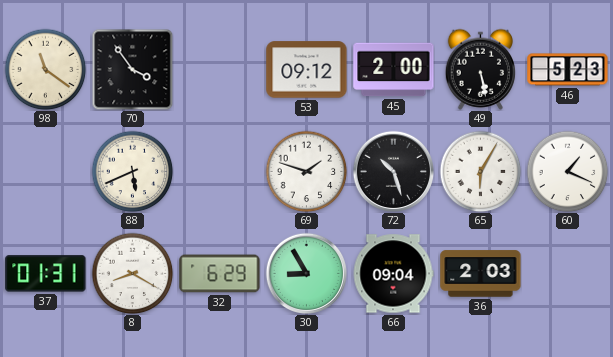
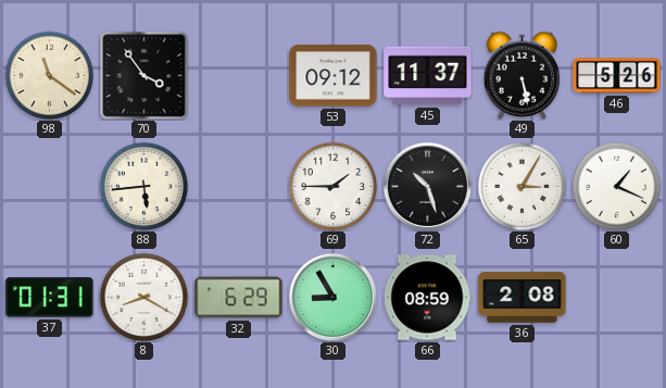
45: 2:00 -> 11:37 (428, 76)
46: 5:23 -> 5:26 (617, 76)
88: 5:41 -> 5:44 (143, 186)
69: 1:48 -> 1:45 (332, 186)
65: 6:05 -> 3:05 (522, 186)
66: 09:04 -> 08:59 (427, 298)
36: 2:03 -> 2:08 (523, 298)
